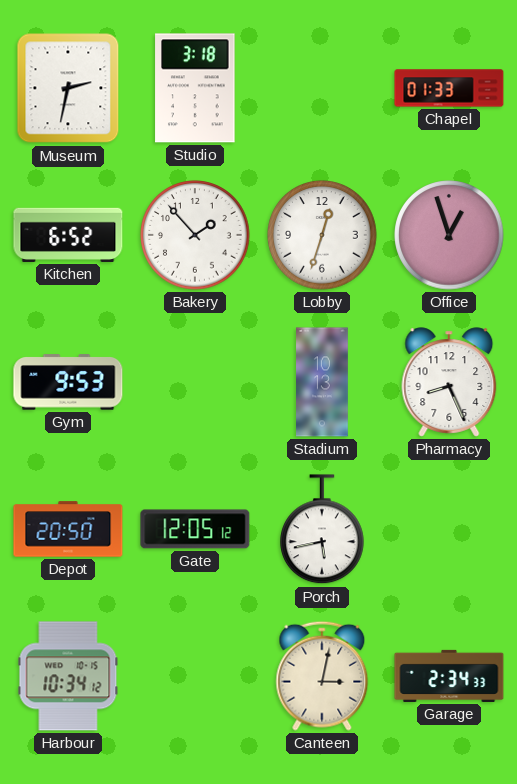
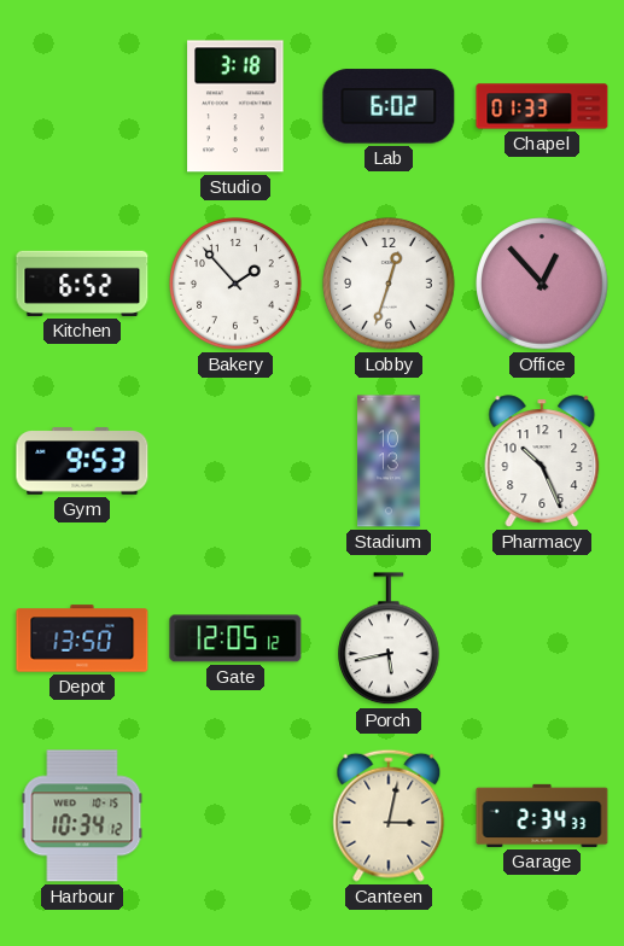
Museum: 2:32 -> none (68, 88)
Lab: none -> 6:02 (389, 106)
Office: 12:57 -> 12:53 (542, 284)
Pharmacy: 8:26 -> 10:26 (542, 461)
Depot: 20:50 -> 13:50 (82, 638)
